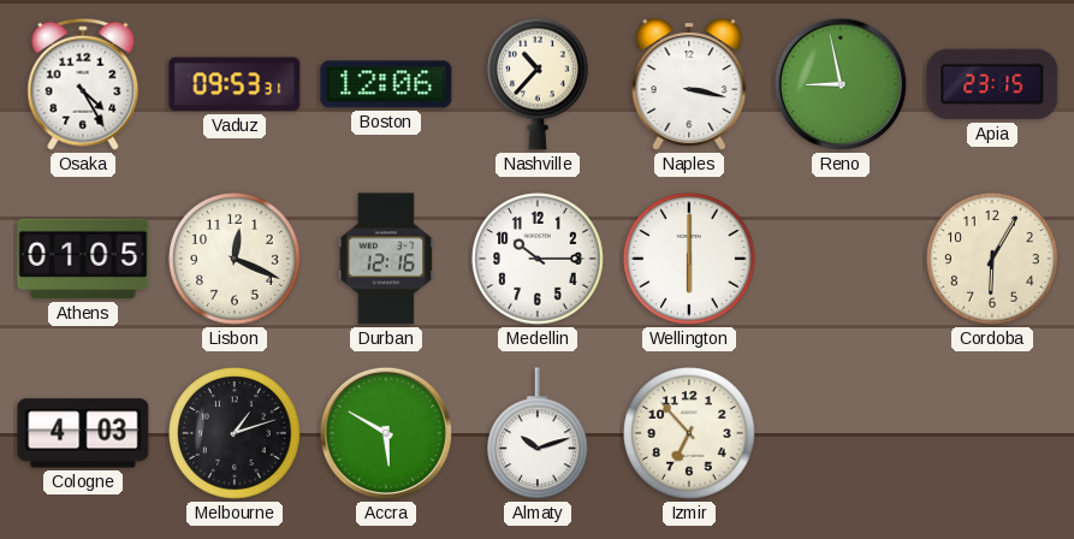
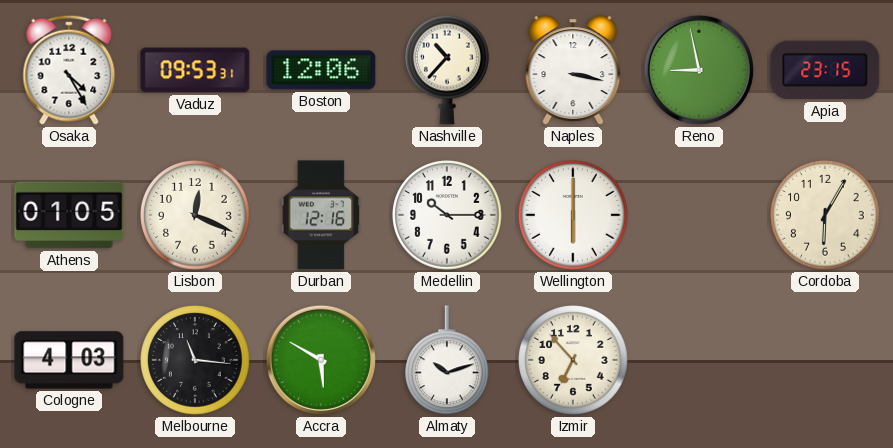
Melbourne: 1:12 -> 11:16 (195, 360)
